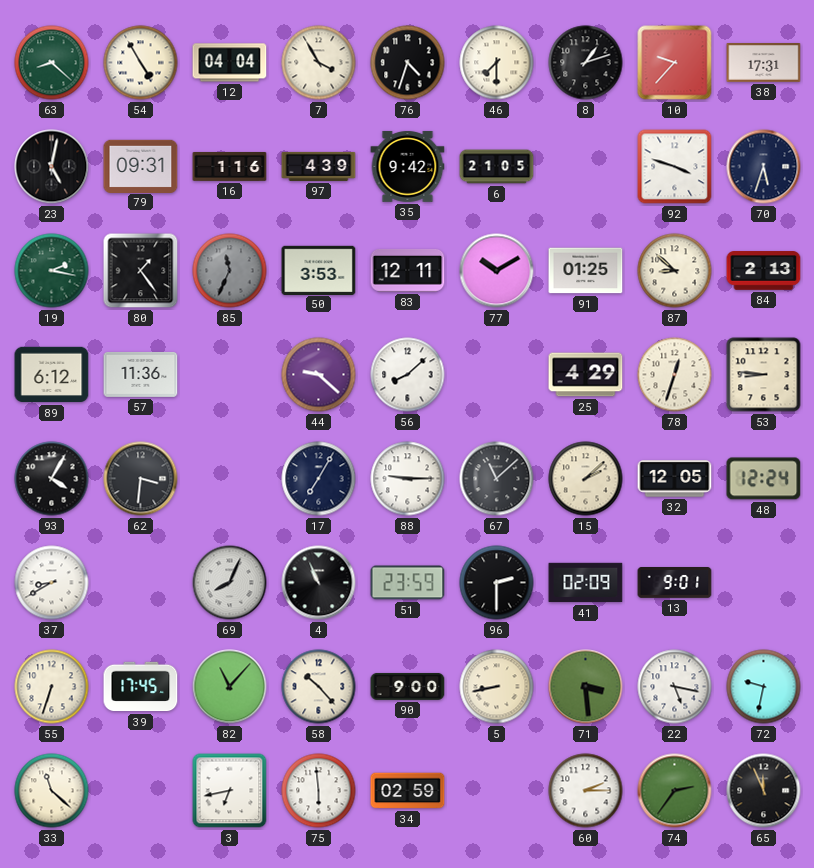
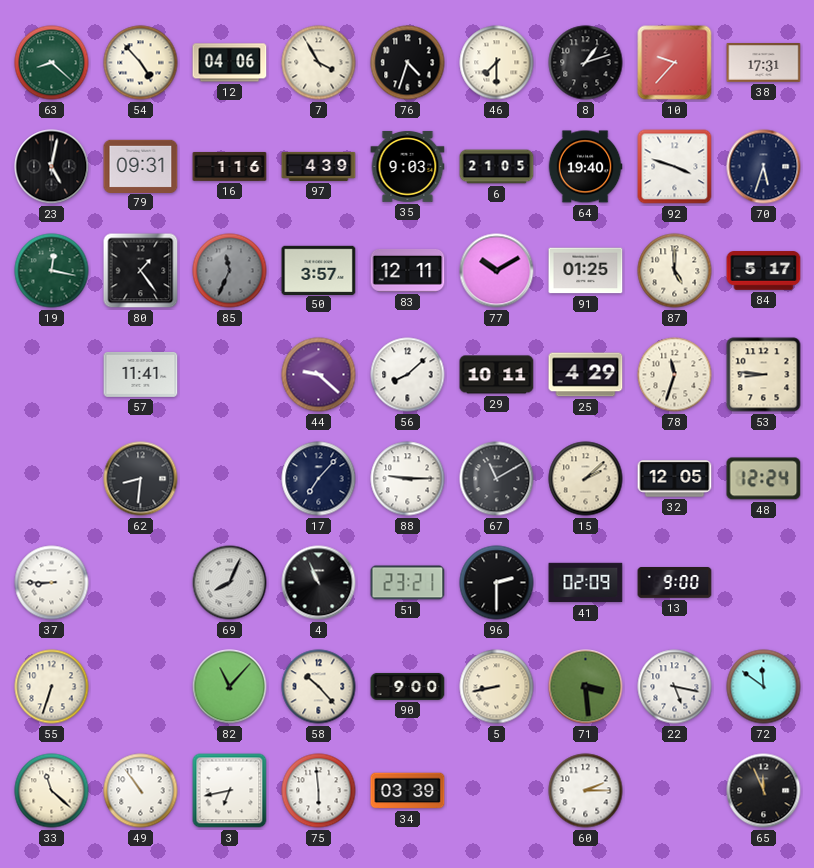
54: 4:55 -> 4:53 (141, 63)
12: 04:04 -> 04:06 (230, 63)
35: 9:42 -> 9:03 (408, 167)
64: none -> 19:40 (585, 167)
19: 2:17 -> 12:17 (52, 271)
50: 3:53 -> 3:57 (319, 270)
87: 8:52 -> 5:00 (675, 271)
84: 2:13 -> 5:17 (764, 271)
89: 6:12 -> none (52, 375)
57: 11:36 -> 11:41 (141, 374)
29: none -> 10:11 (497, 375)
78: 12:33 -> 11:33 (675, 375)
93: 4:05 -> none (52, 479)
62: 3:31 -> 8:31 (141, 479)
17: 7:05 -> 7:07 (319, 479)
67: 11:08 -> 11:10 (497, 479)
37: 8:40 -> 8:45 (52, 583)
51: 23:59 -> 23:21 (408, 583)
13: 9:01 -> 9:00 (675, 583)
39: 17:45 -> none (141, 687)
72: 9:32 -> 11:51 (764, 687)
49: none -> 10:54 (141, 791)
34: 02:59 -> 03:39 (408, 791)
74: 2:36 -> none (675, 791)
